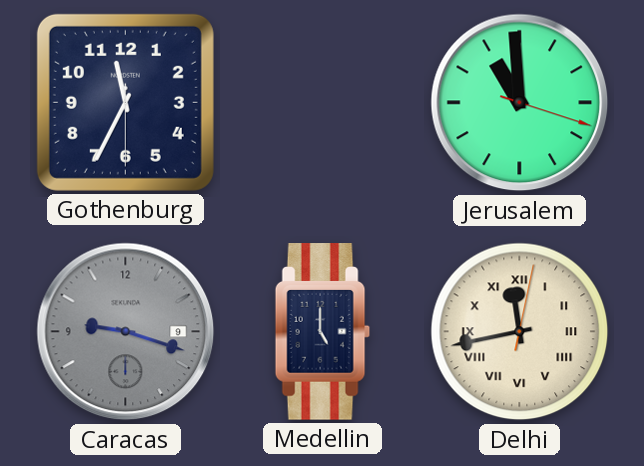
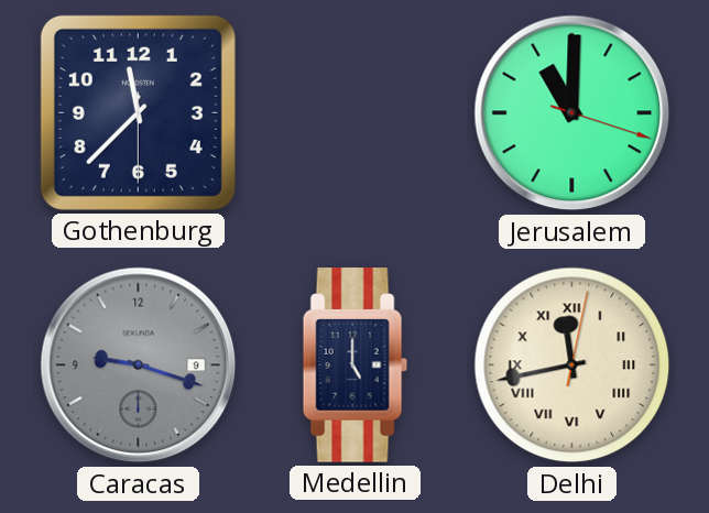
Gothenburg: 11:34 -> 11:37 (138, 112)
Jerusalem: 10:59 -> 11:00 (572, 113)
